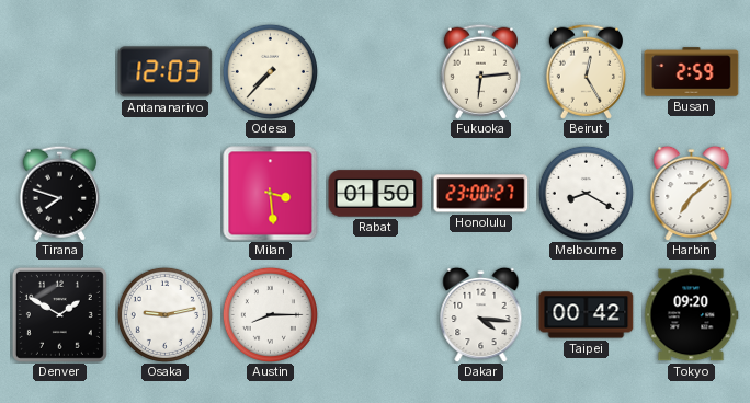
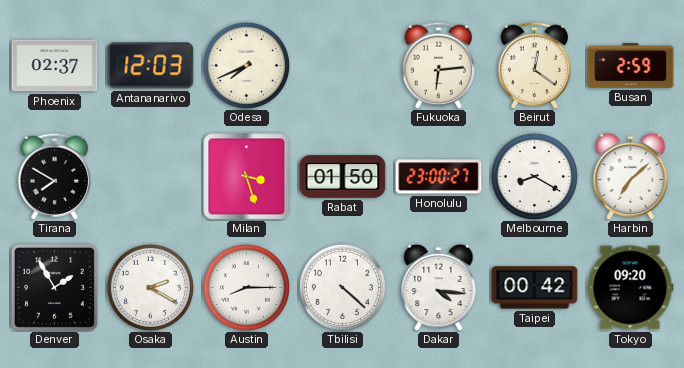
Phoenix: none -> 02:37 (55, 66)
Odesa: 7:37 -> 7:41 (246, 65)
Beirut: 12:25 -> 12:21 (534, 65)
Tirana: 7:48 -> 7:50 (54, 176)
Milan: 3:29 -> 3:27 (247, 177)
Denver: 1:50 -> 1:55 (54, 287)
Osaka: 9:13 -> 2:20 (150, 287)
Tbilisi: none -> 4:22 (342, 287)
